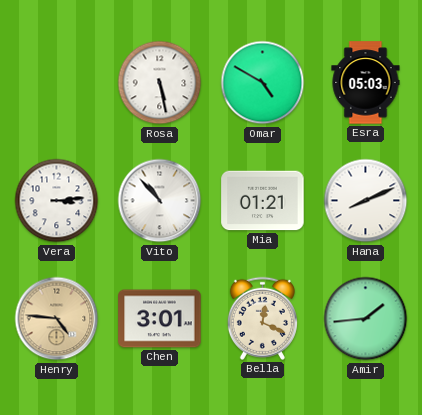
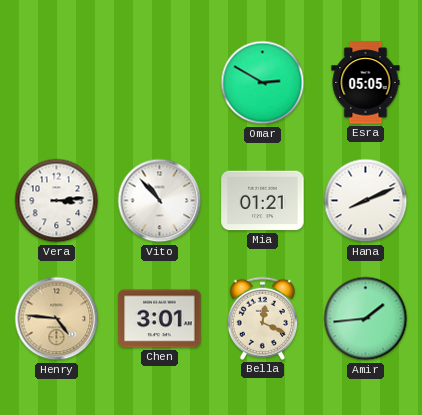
Rosa: 5:28 -> none (160, 83)
Omar: 4:50 -> 2:50 (263, 83)
Esra: 05:03 -> 05:05 (366, 83)
